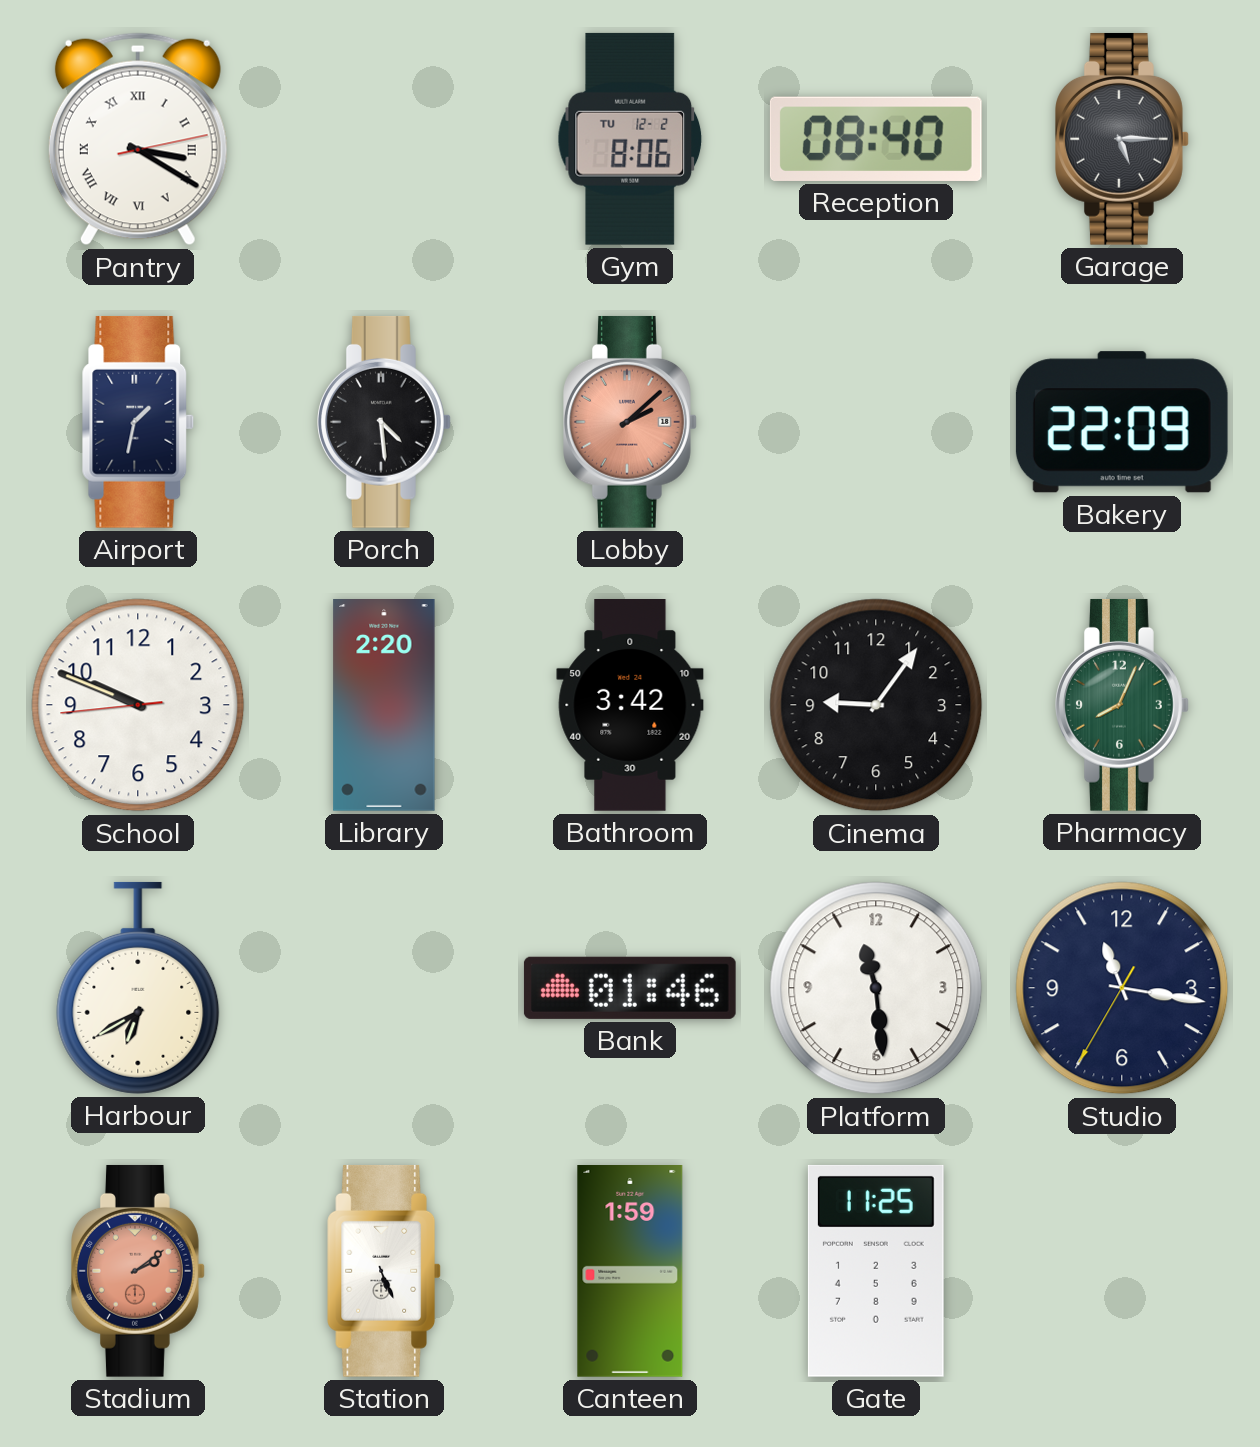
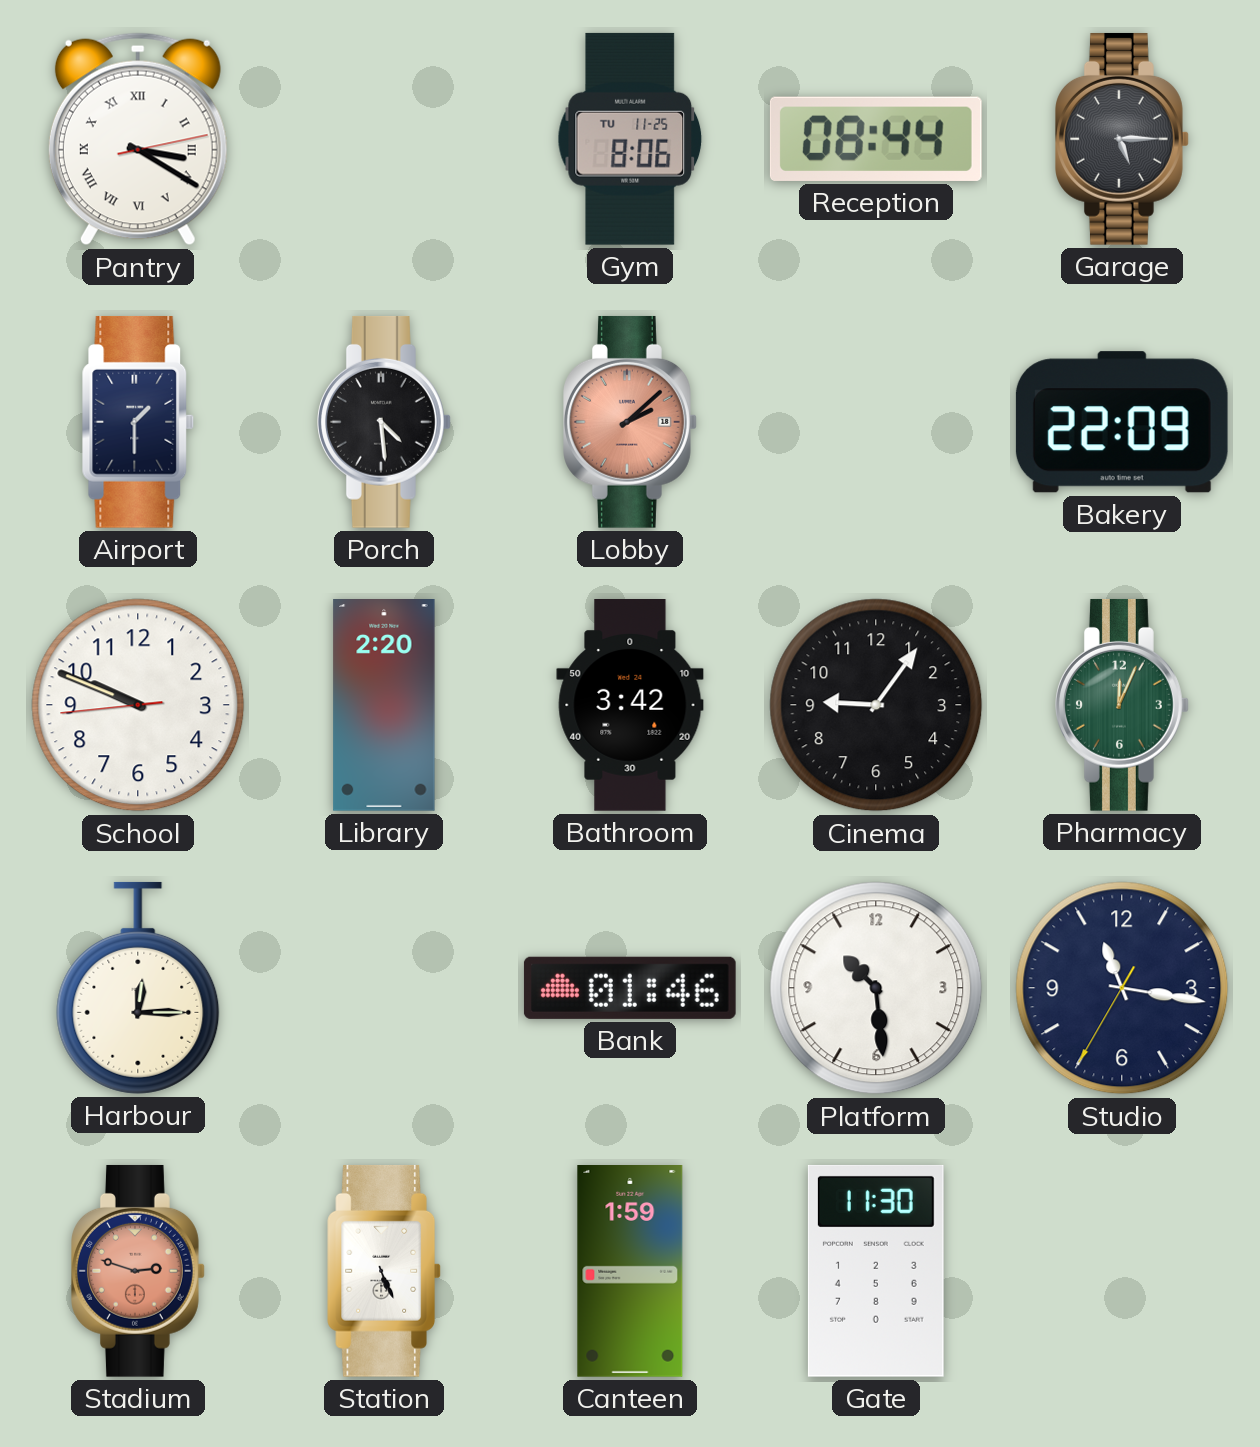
Gym date: TU 12-2 -> TU 11-25 (630, 139)
Reception: 08:40 -> 08:44 (876, 139)
Airport: 1:32 -> 1:30 (138, 422)
Pharmacy: 8:04 -> 12:04 (1123, 705)
Harbour: 6:40 -> 12:15 (138, 988)
Platform: 11:29 -> 10:29 (876, 988)
Stadium: 2:09 -> 2:48 (139, 1271)
Gate: 11:25 -> 11:30 (876, 1271)
